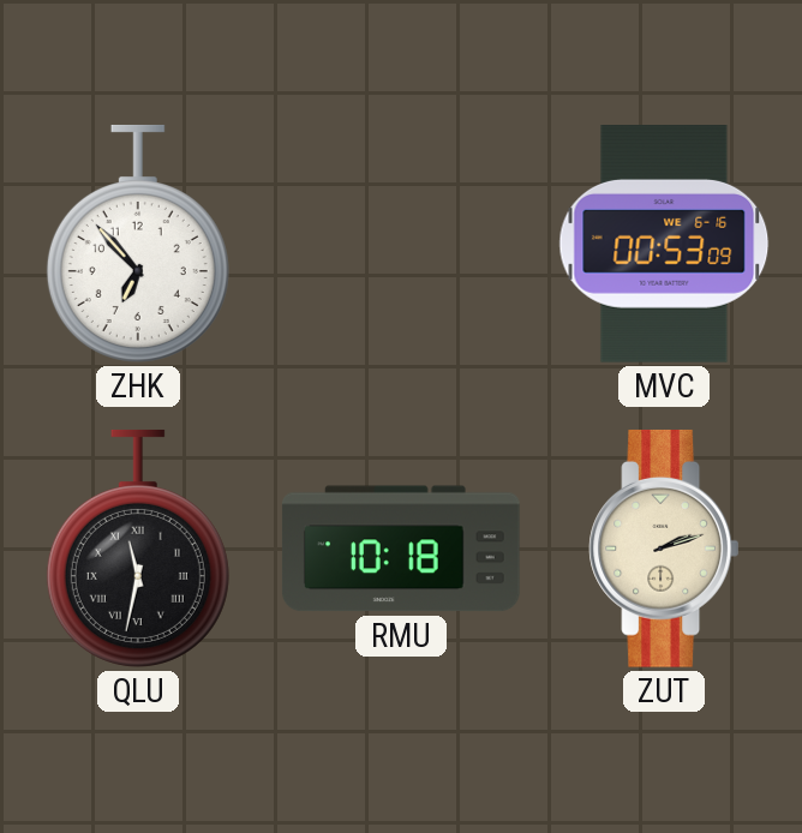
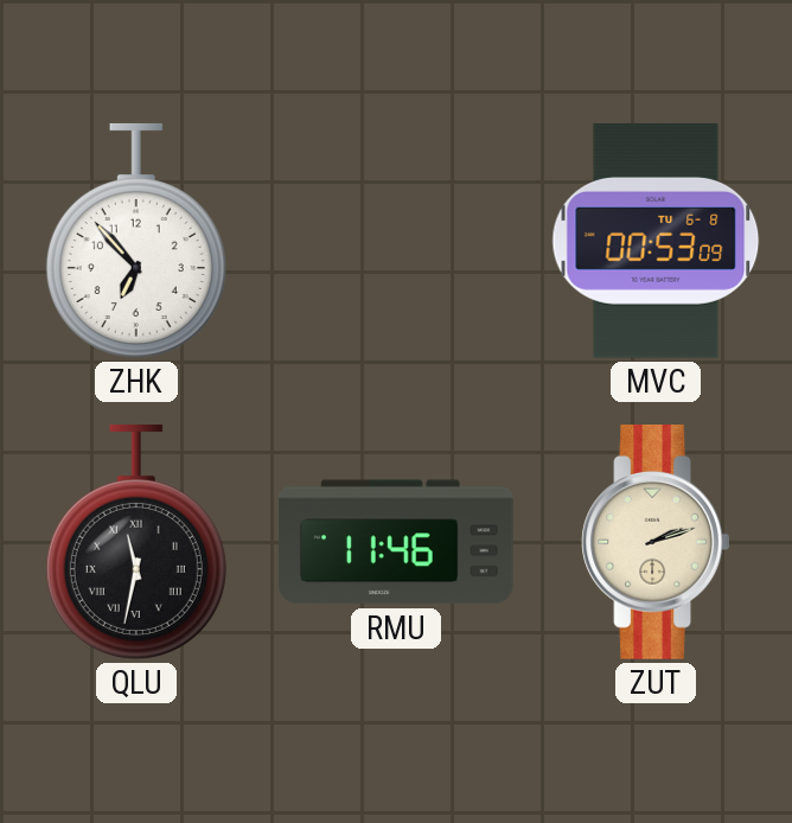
MVC date: WE 6-16 -> TU 6-8 (656, 242)
RMU: 10:18 -> 11:46 (396, 542)
